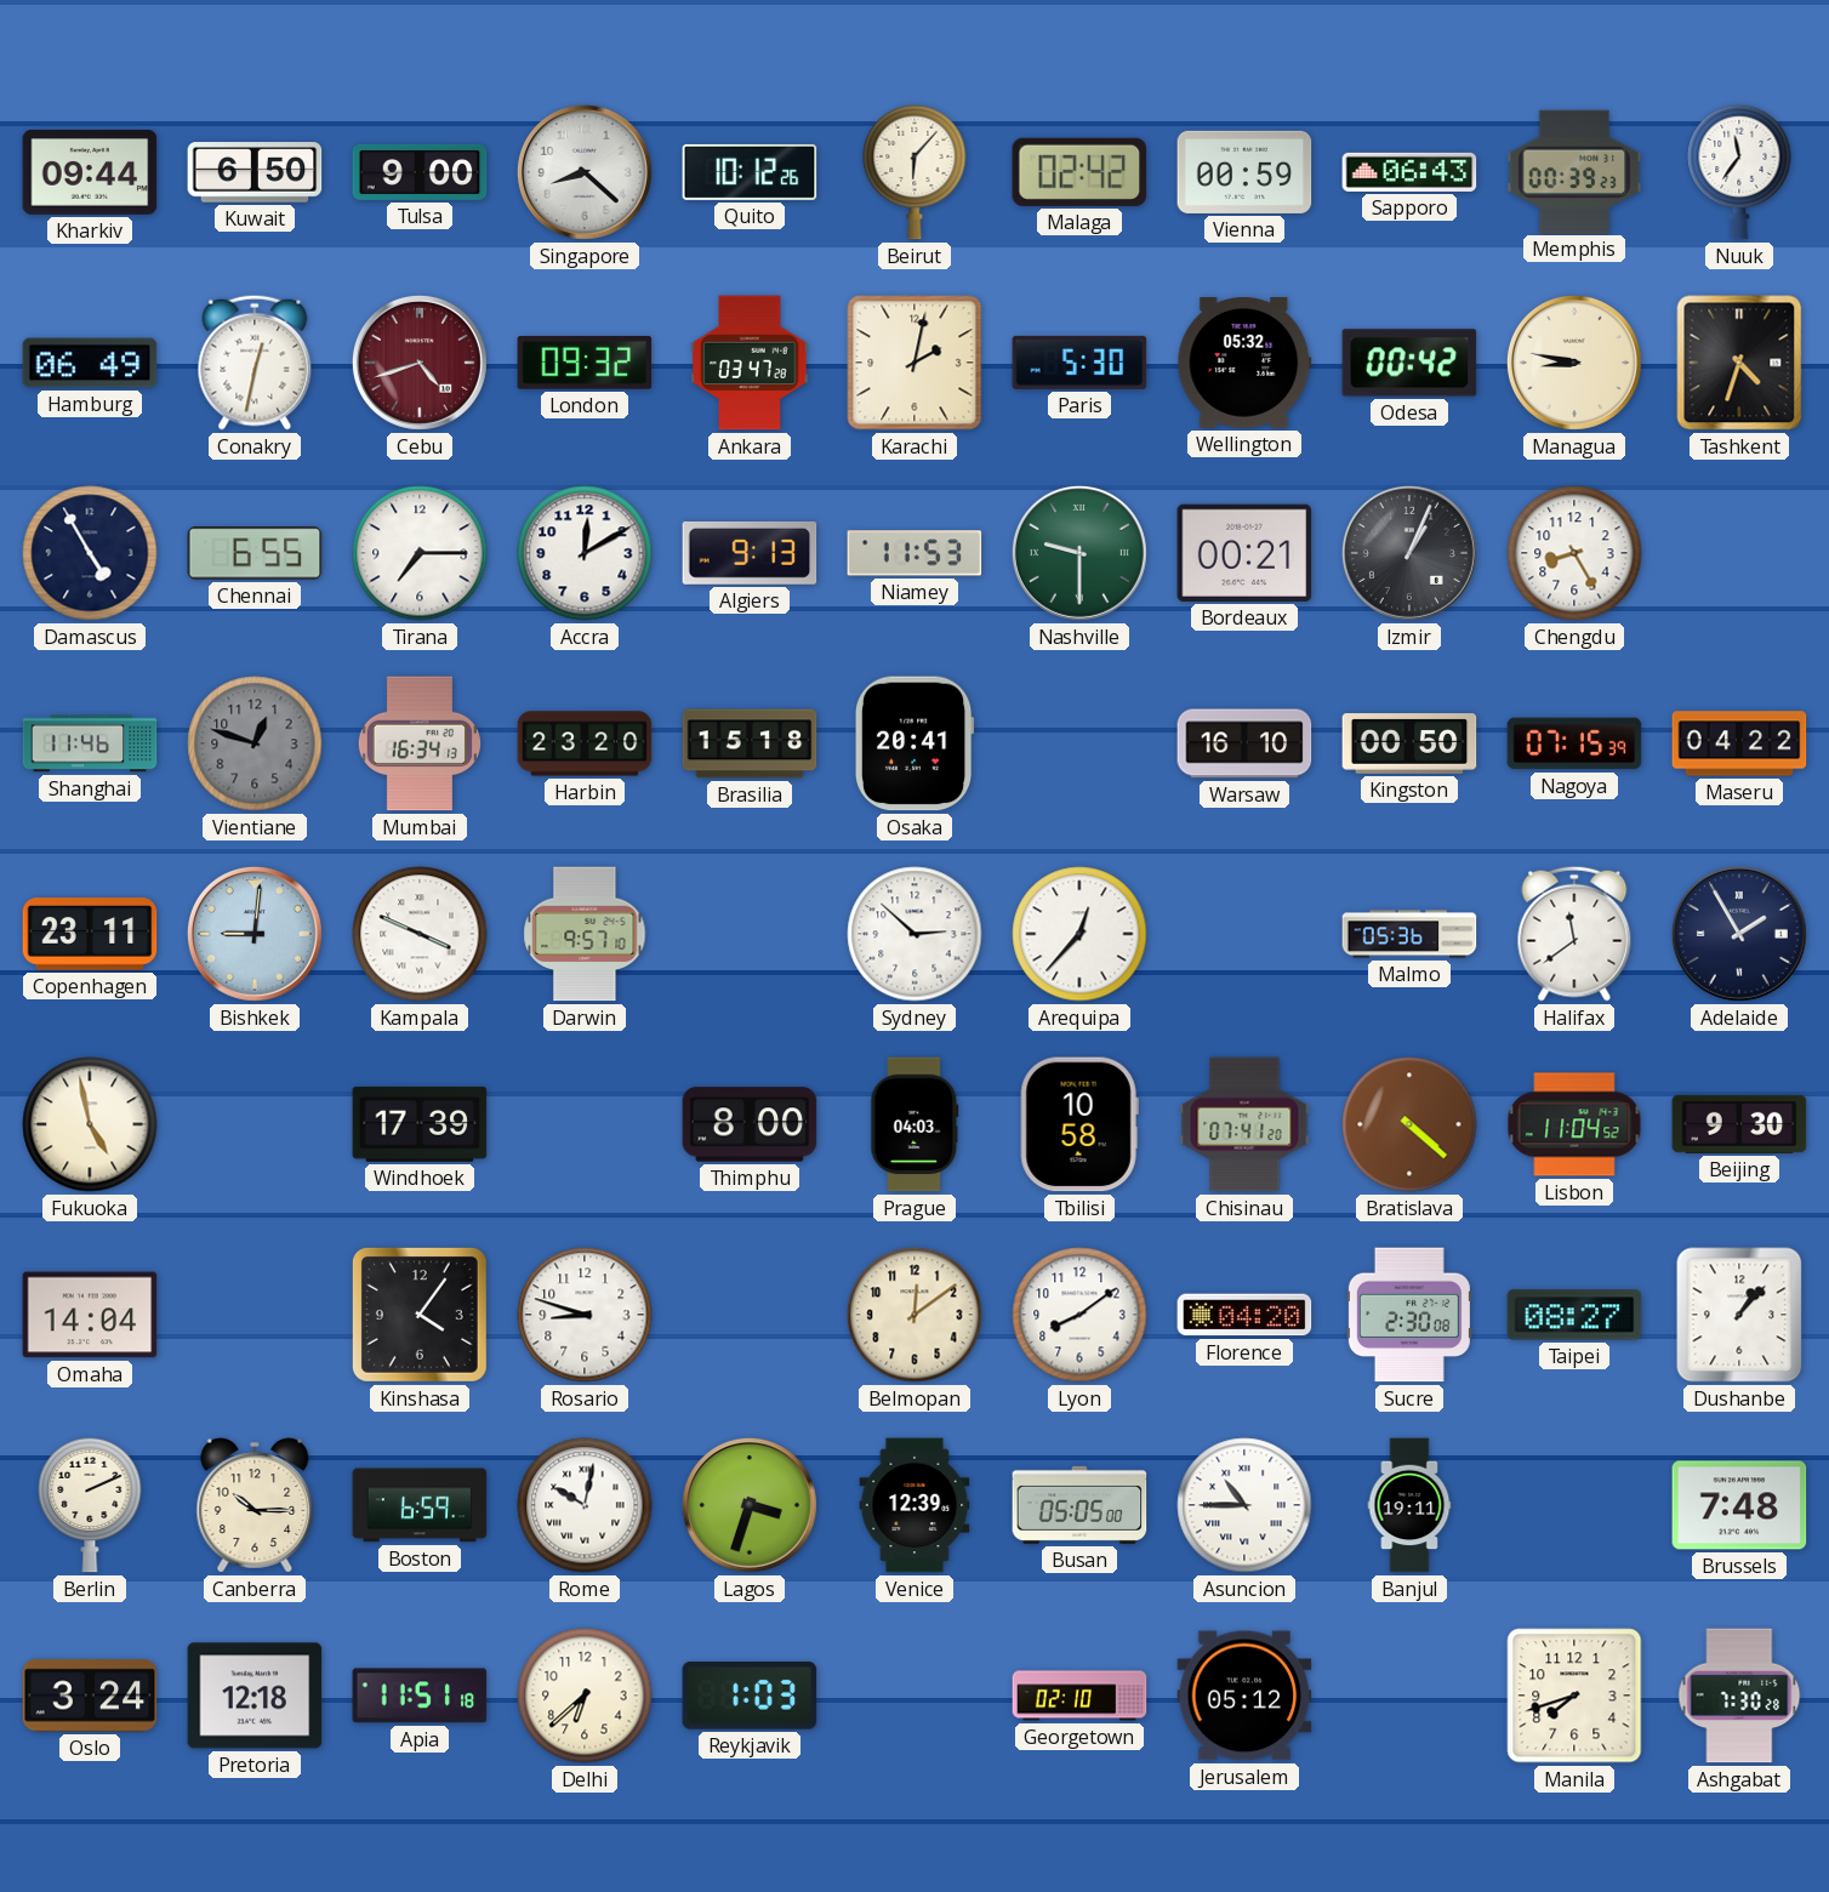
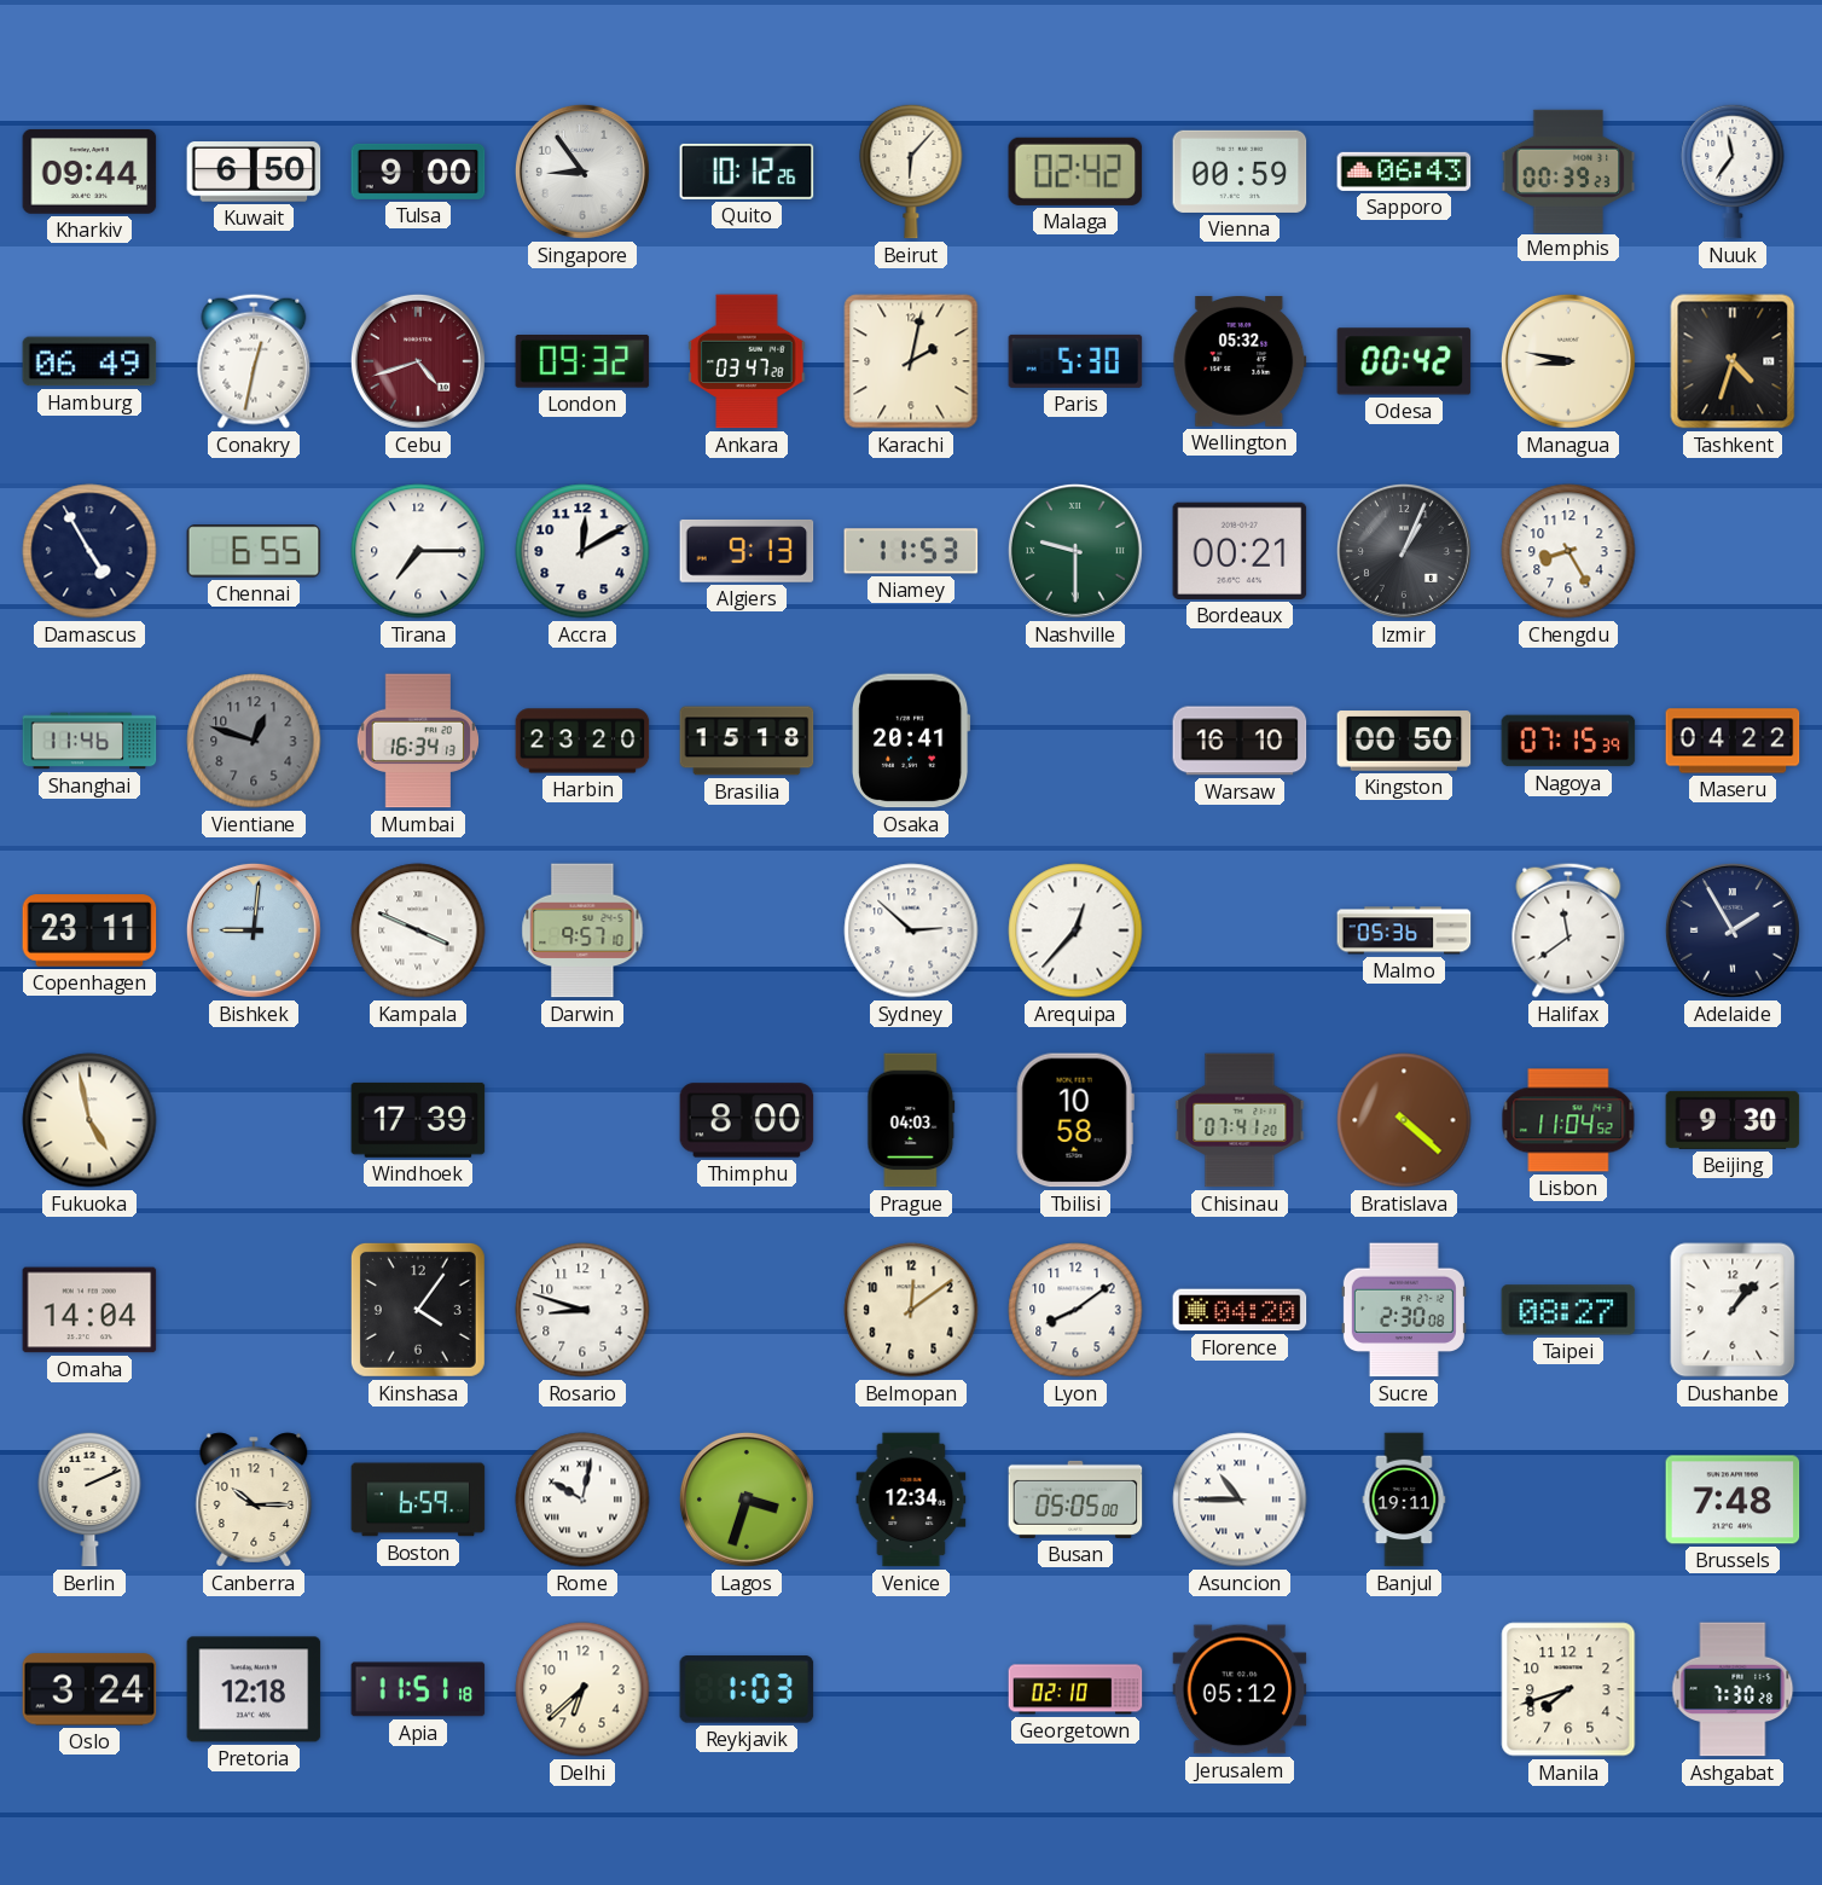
Singapore: 8:22 -> 8:54 (582, 172)
Venice: 12:39 -> 12:34 (911, 1500)
